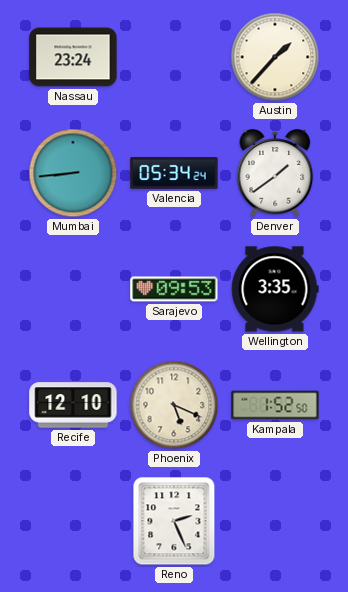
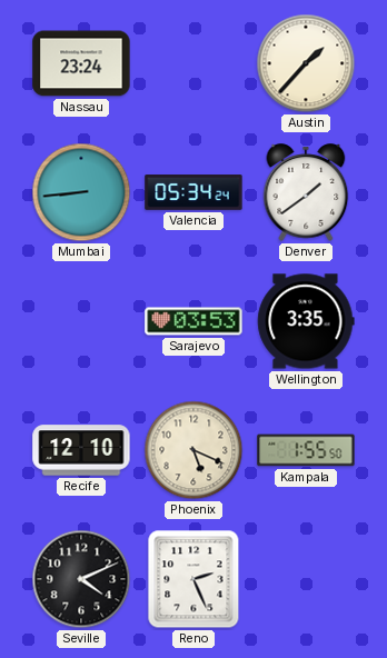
Sarajevo: 09:53 -> 03:53 (193, 321)
Kampala: 1:52 -> 1:55 (306, 450)
Seville: none -> 4:11 (81, 579)
